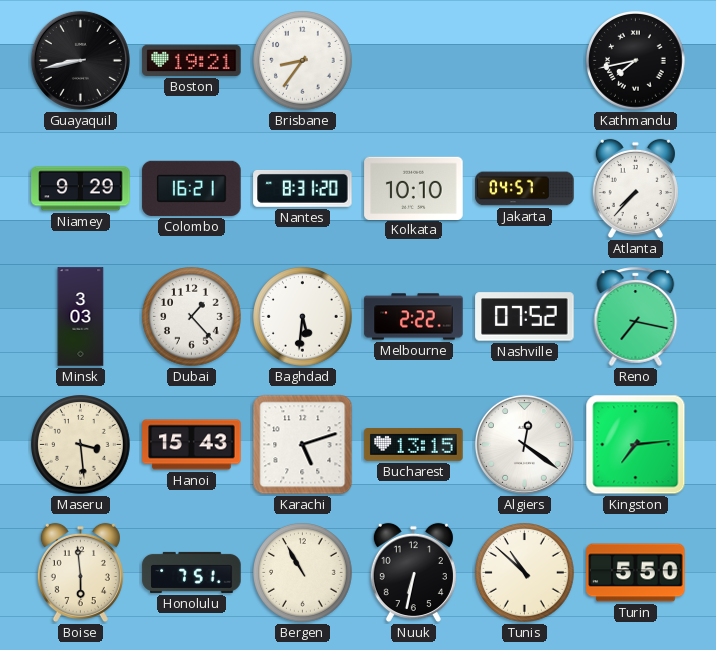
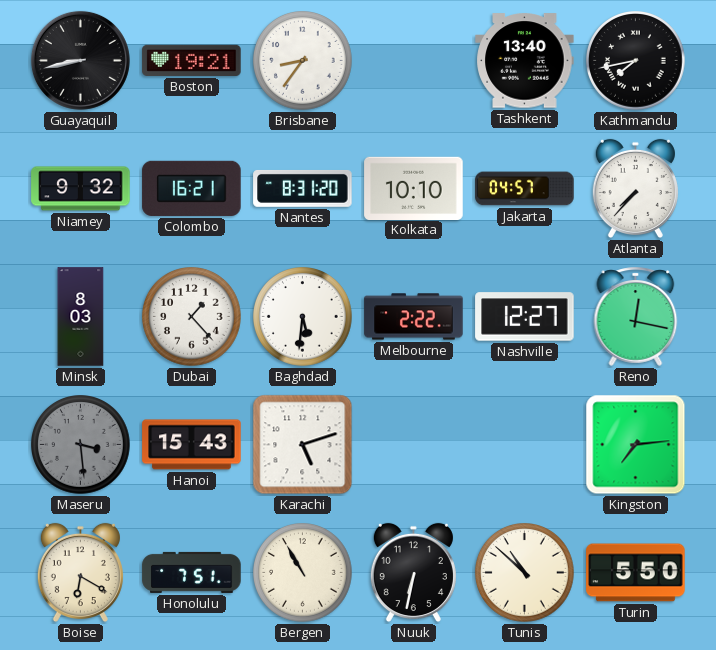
Tashkent: none -> 13:40 (525, 61)
Niamey: 9:29 -> 9:32 (81, 189)
Minsk: 3:03 -> 8:03 (81, 317)
Nashville: 07:52 -> 12:27 (525, 317)
Reno: 7:17 -> 12:17 (636, 316)
Maseru dial: cream -> grey (81, 445)
Bucharest: 13:15 -> none (414, 445)
Algiers: 12:21 -> none (524, 444)
Boise: 5:59 -> 6:20 (80, 573)
